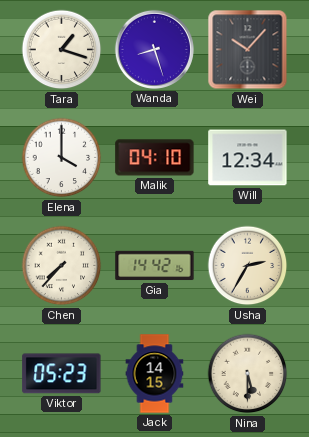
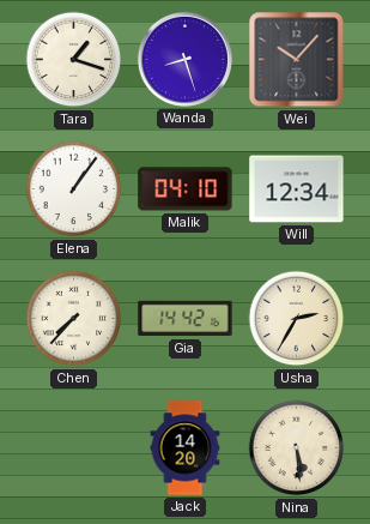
Elena: 4:00 -> 1:06 (74, 189)
Viktor: 05:23 -> none (62, 374)
Jack: 14:15 -> 14:20 (186, 448)
Nina: 5:30 -> 5:29 (297, 448)
